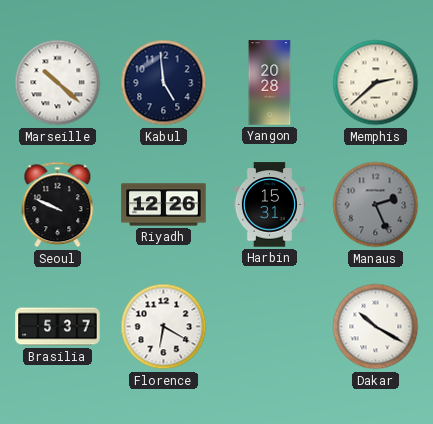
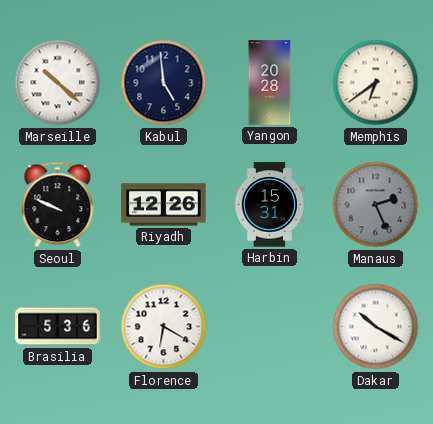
Memphis: 2:38 -> 6:39 (376, 83)
Brasilia: 5:37 -> 5:36 (58, 327)
